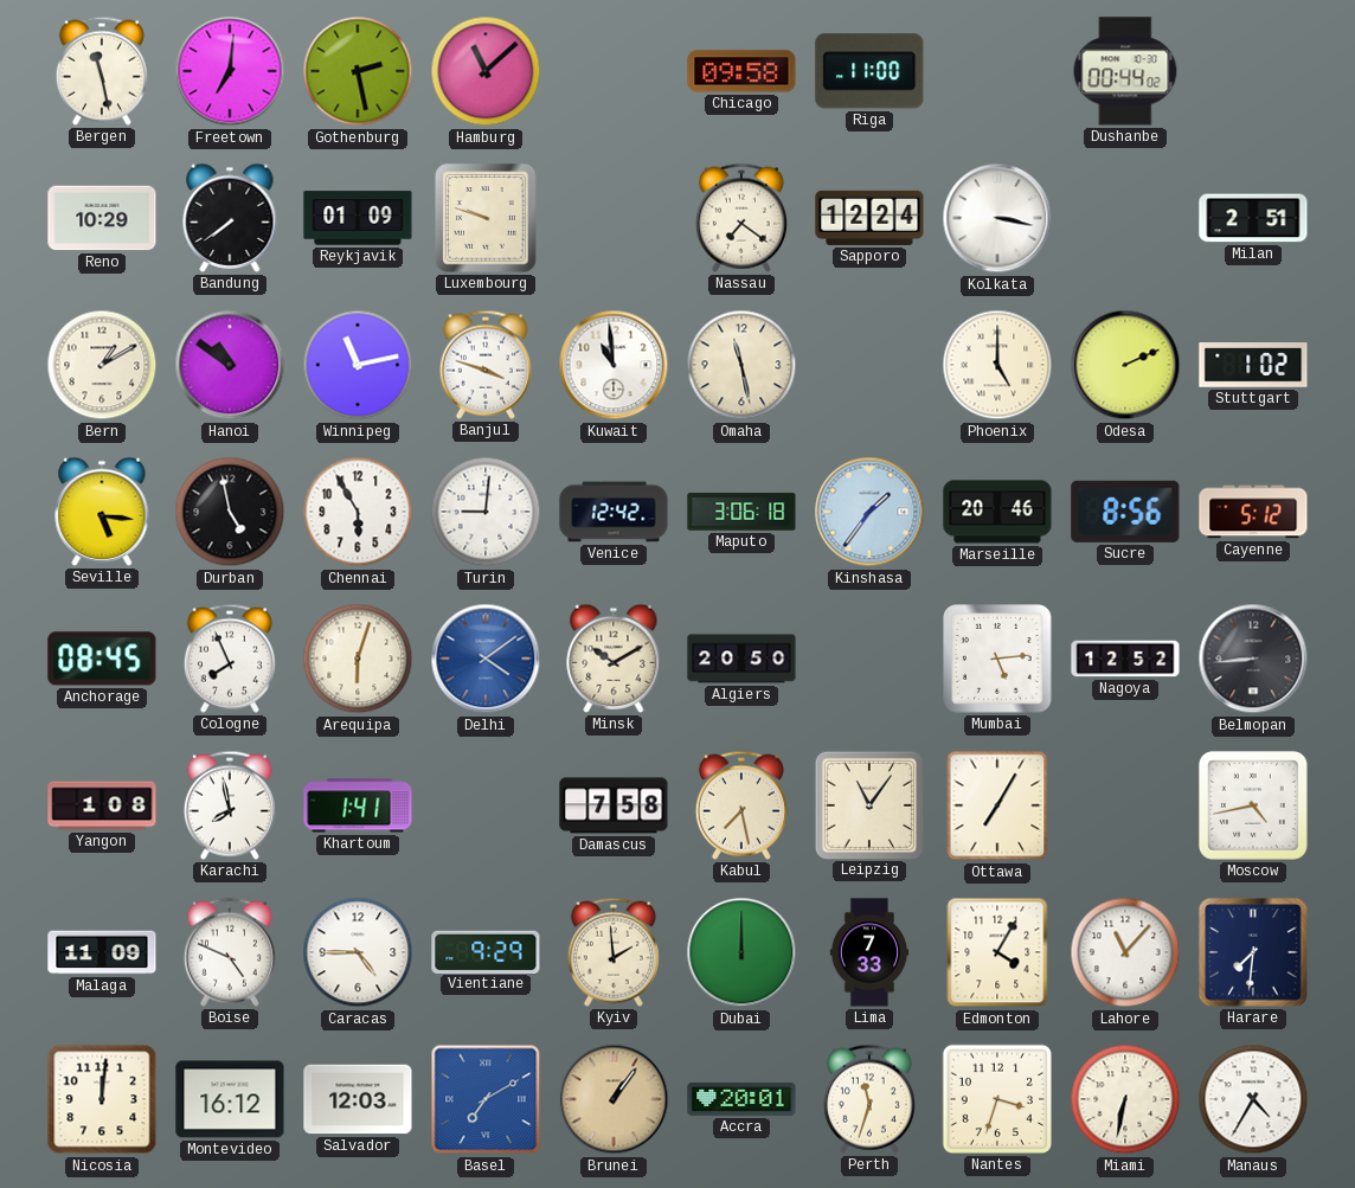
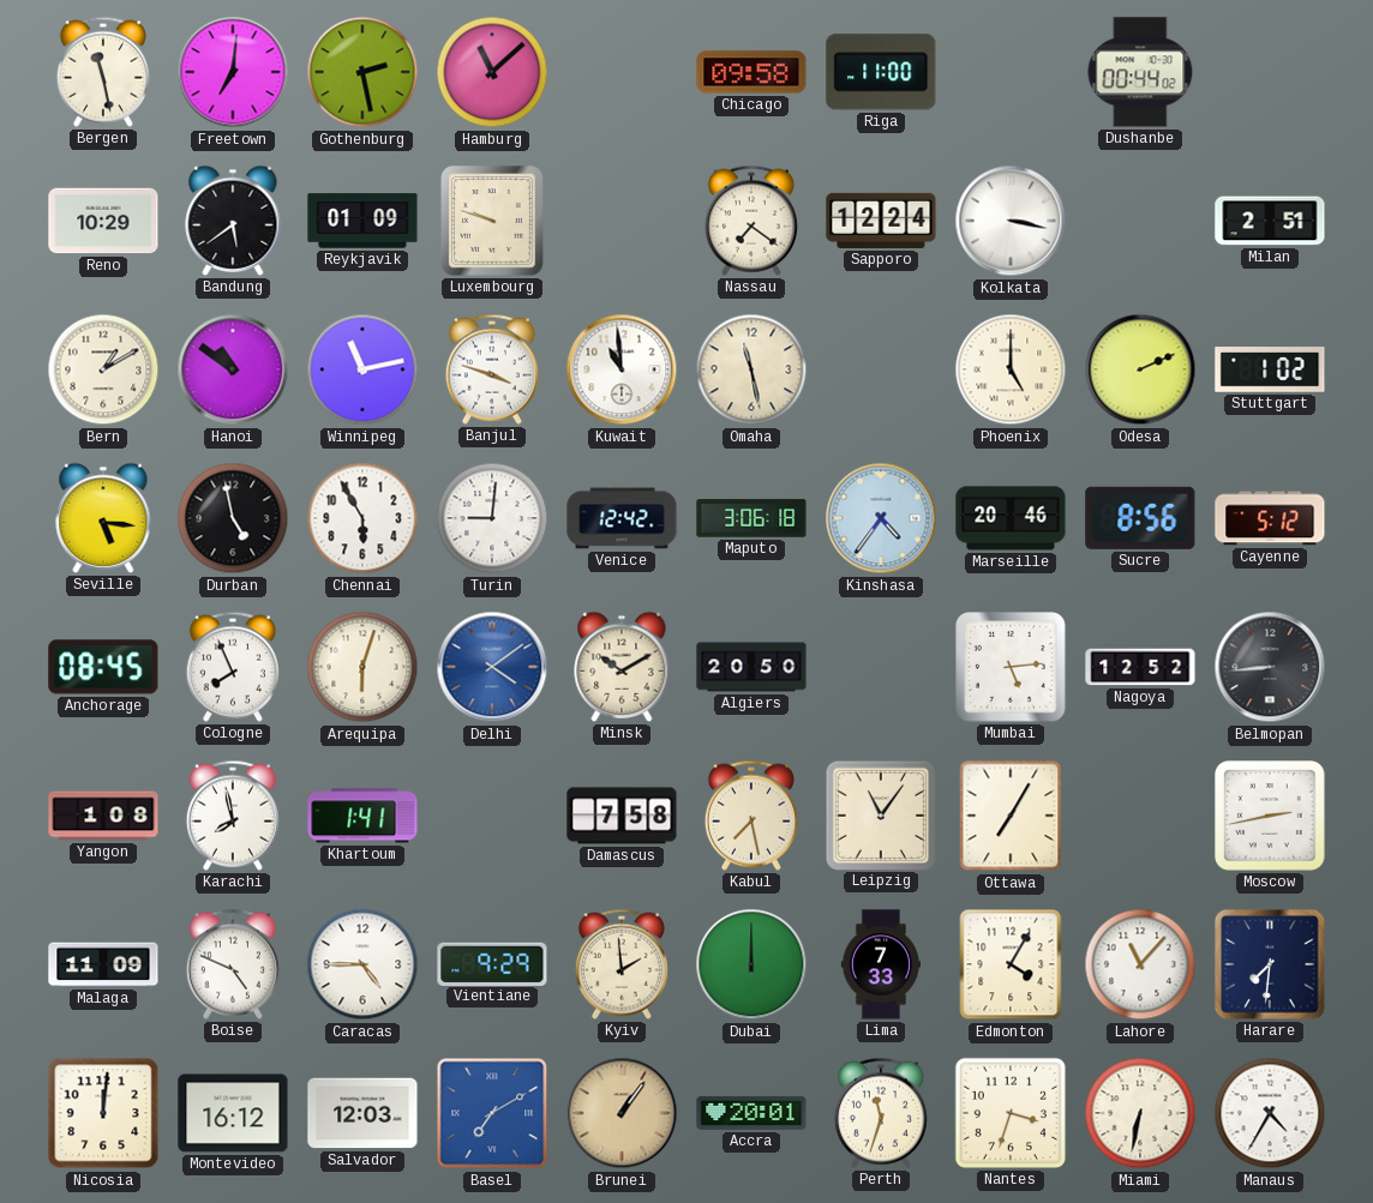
Bandung: 7:39 -> 5:39 (233, 221)
Kinshasa: 1:36 -> 4:36 (881, 518)
Moscow: 4:43 -> 2:43 (1271, 817)
